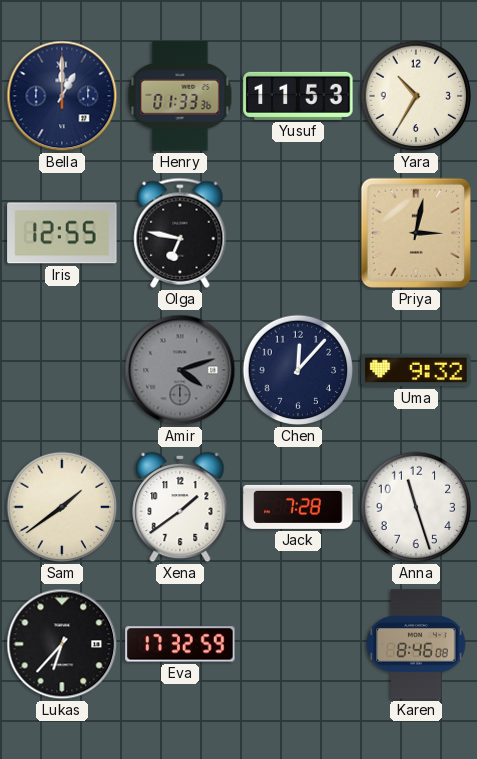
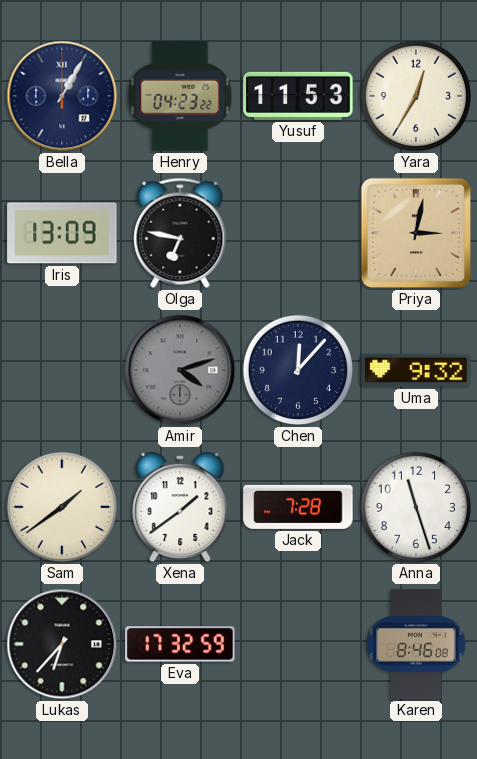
Bella: 1:00 -> 1:05 (62, 96)
Henry: 01:33 -> 04:23 (180, 96)
Yara: 10:35 -> 12:35 (416, 96)
Iris: 12:55 -> 13:09 (62, 233)
